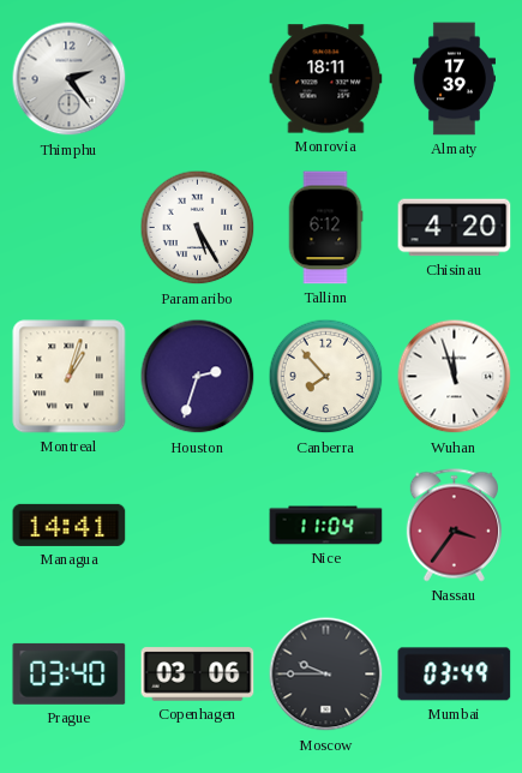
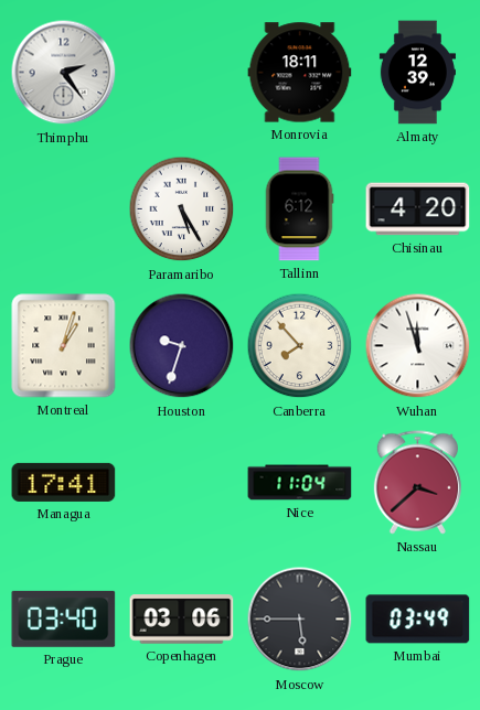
Almaty: 17:39 -> 12:39 (417, 73)
Houston: 2:33 -> 9:33 (182, 346)
Managua: 14:41 -> 17:41 (64, 482)
Nassau: 3:36 -> 3:38 (417, 483)
Moscow: 9:45 -> 5:45 (300, 620)
